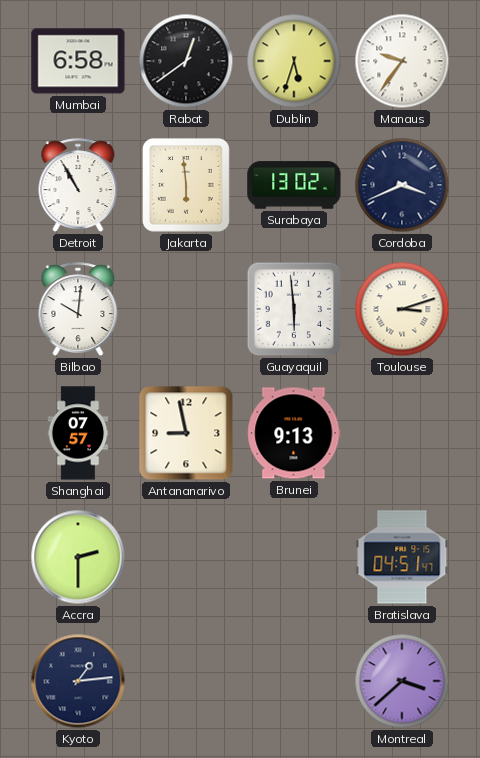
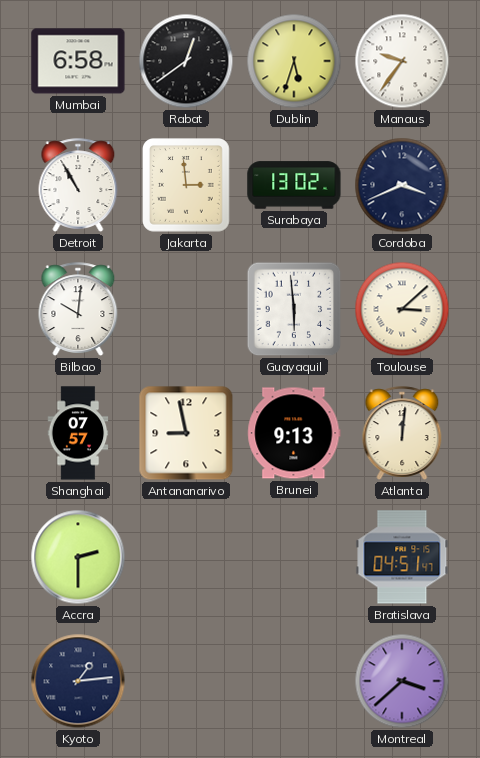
Jakarta: 5:59 -> 2:59 (187, 186)
Toulouse: 3:12 -> 3:08 (402, 309)
Atlanta: none -> 12:01 (402, 433)
